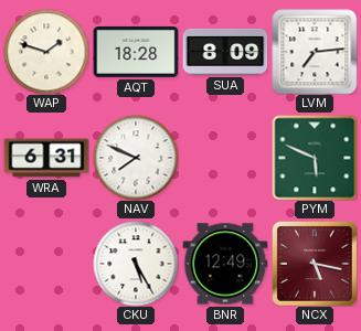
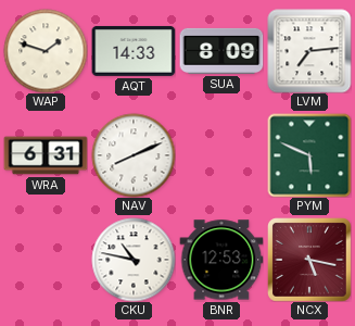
AQT: 18:28 -> 14:33 (134, 51)
NAV: 7:49 -> 8:11 (134, 155)
CKU: 5:25 -> 10:47 (134, 260)
BNR: 12:49 -> 12:53 (221, 260)
